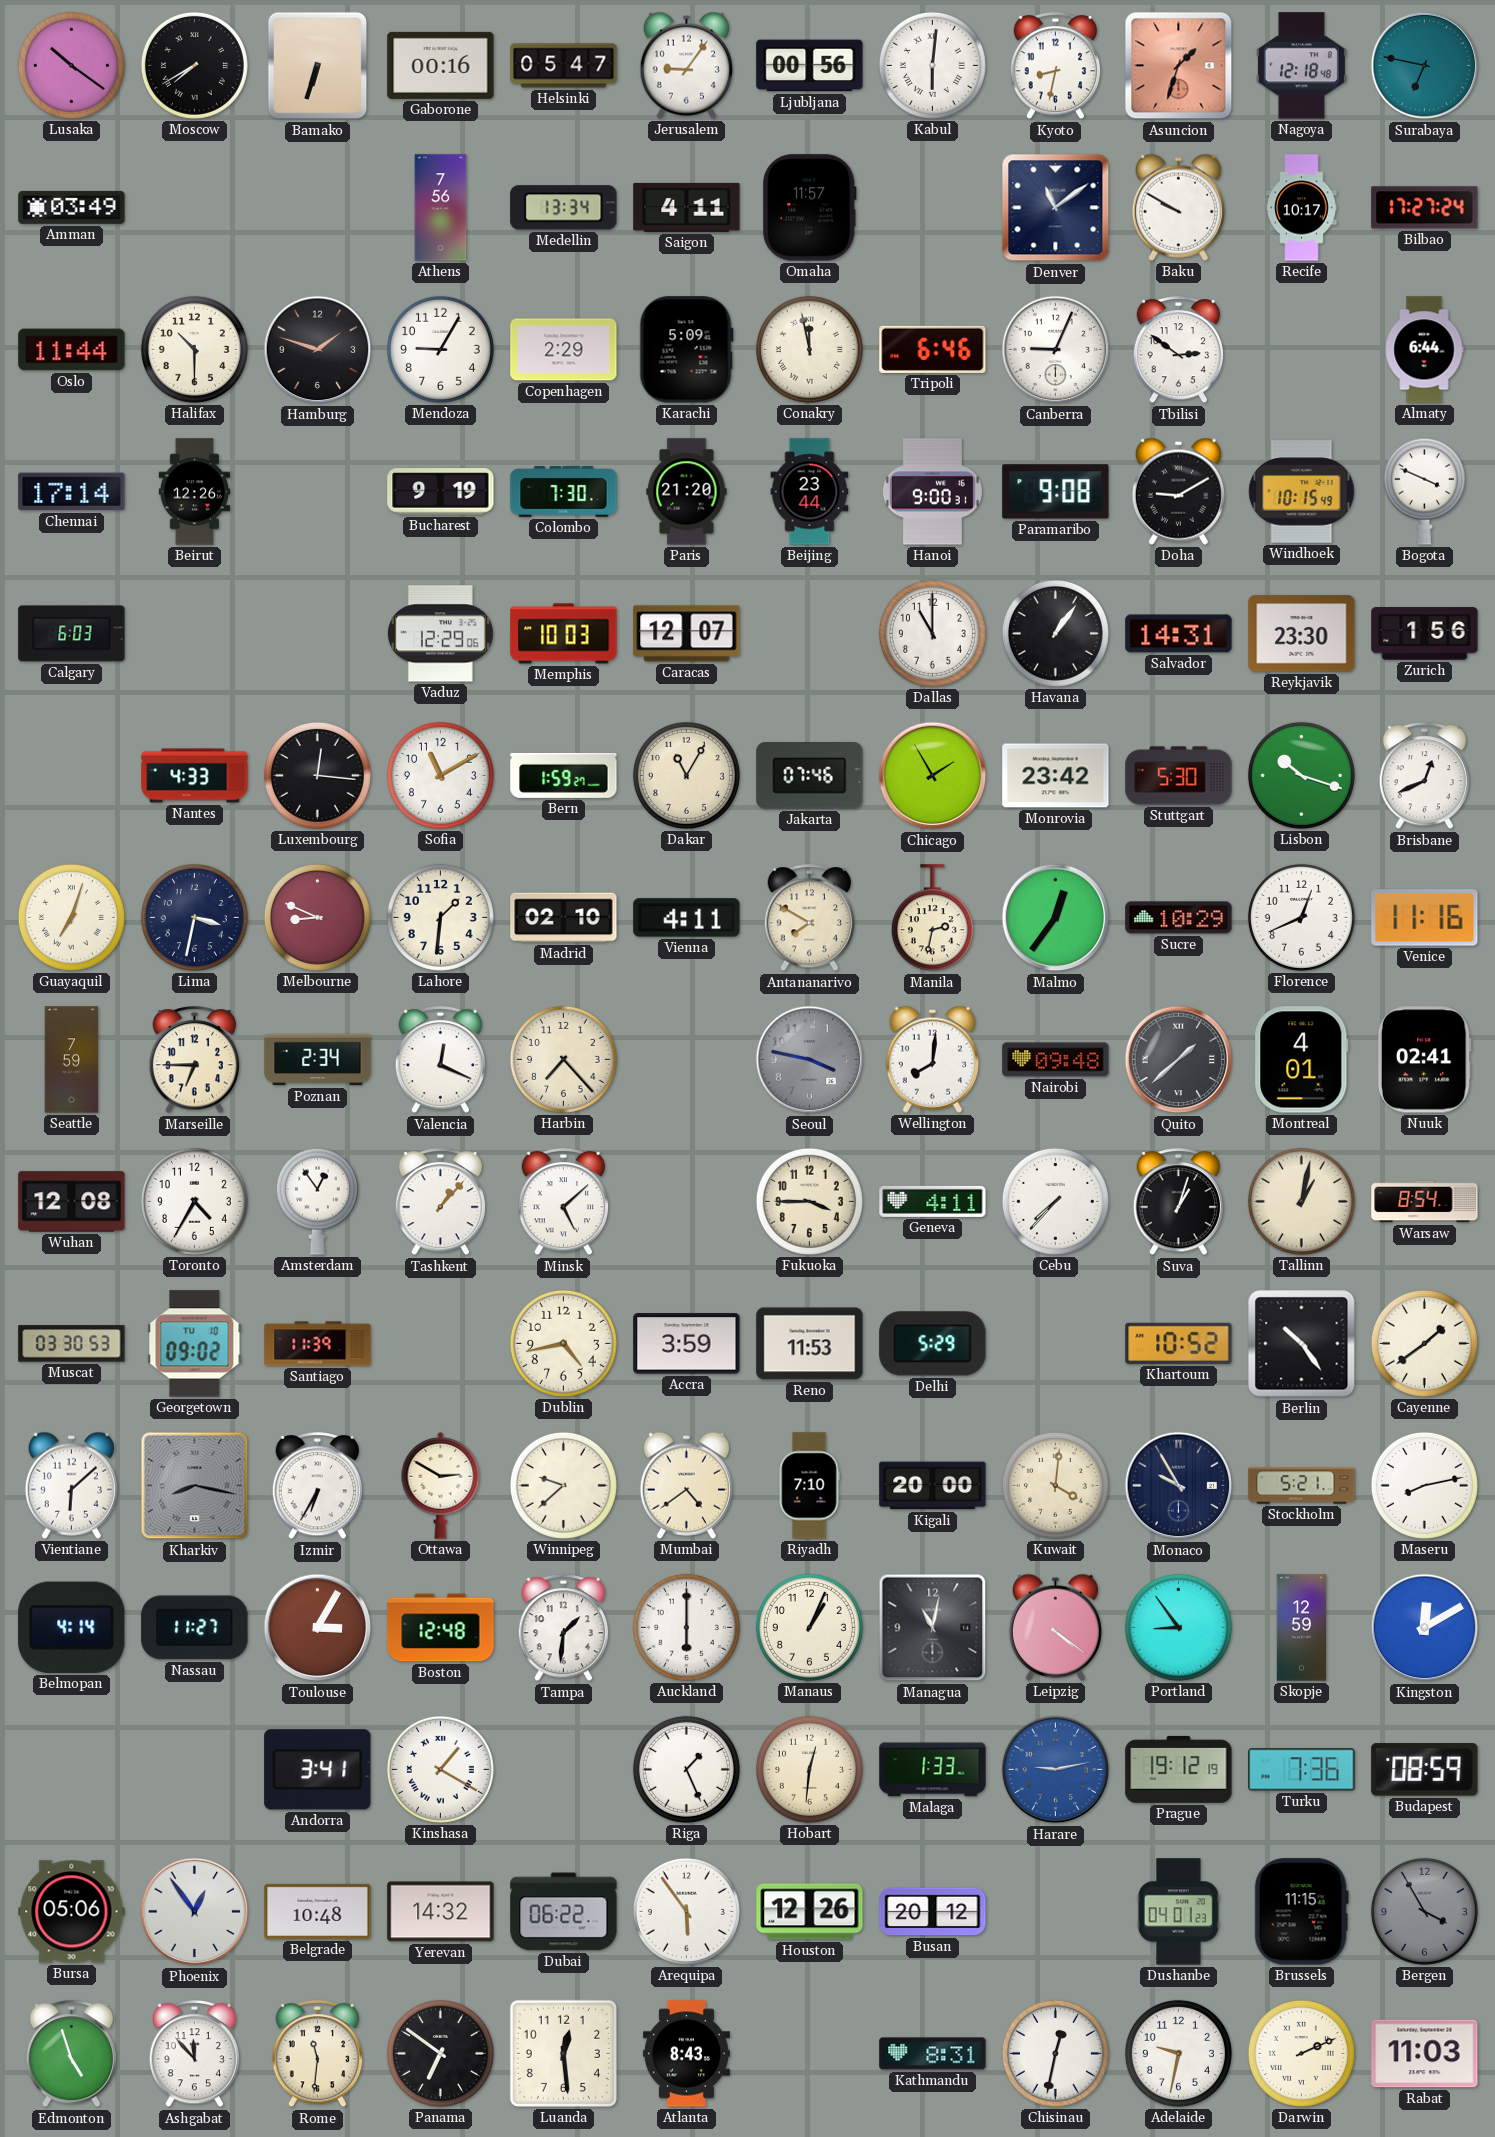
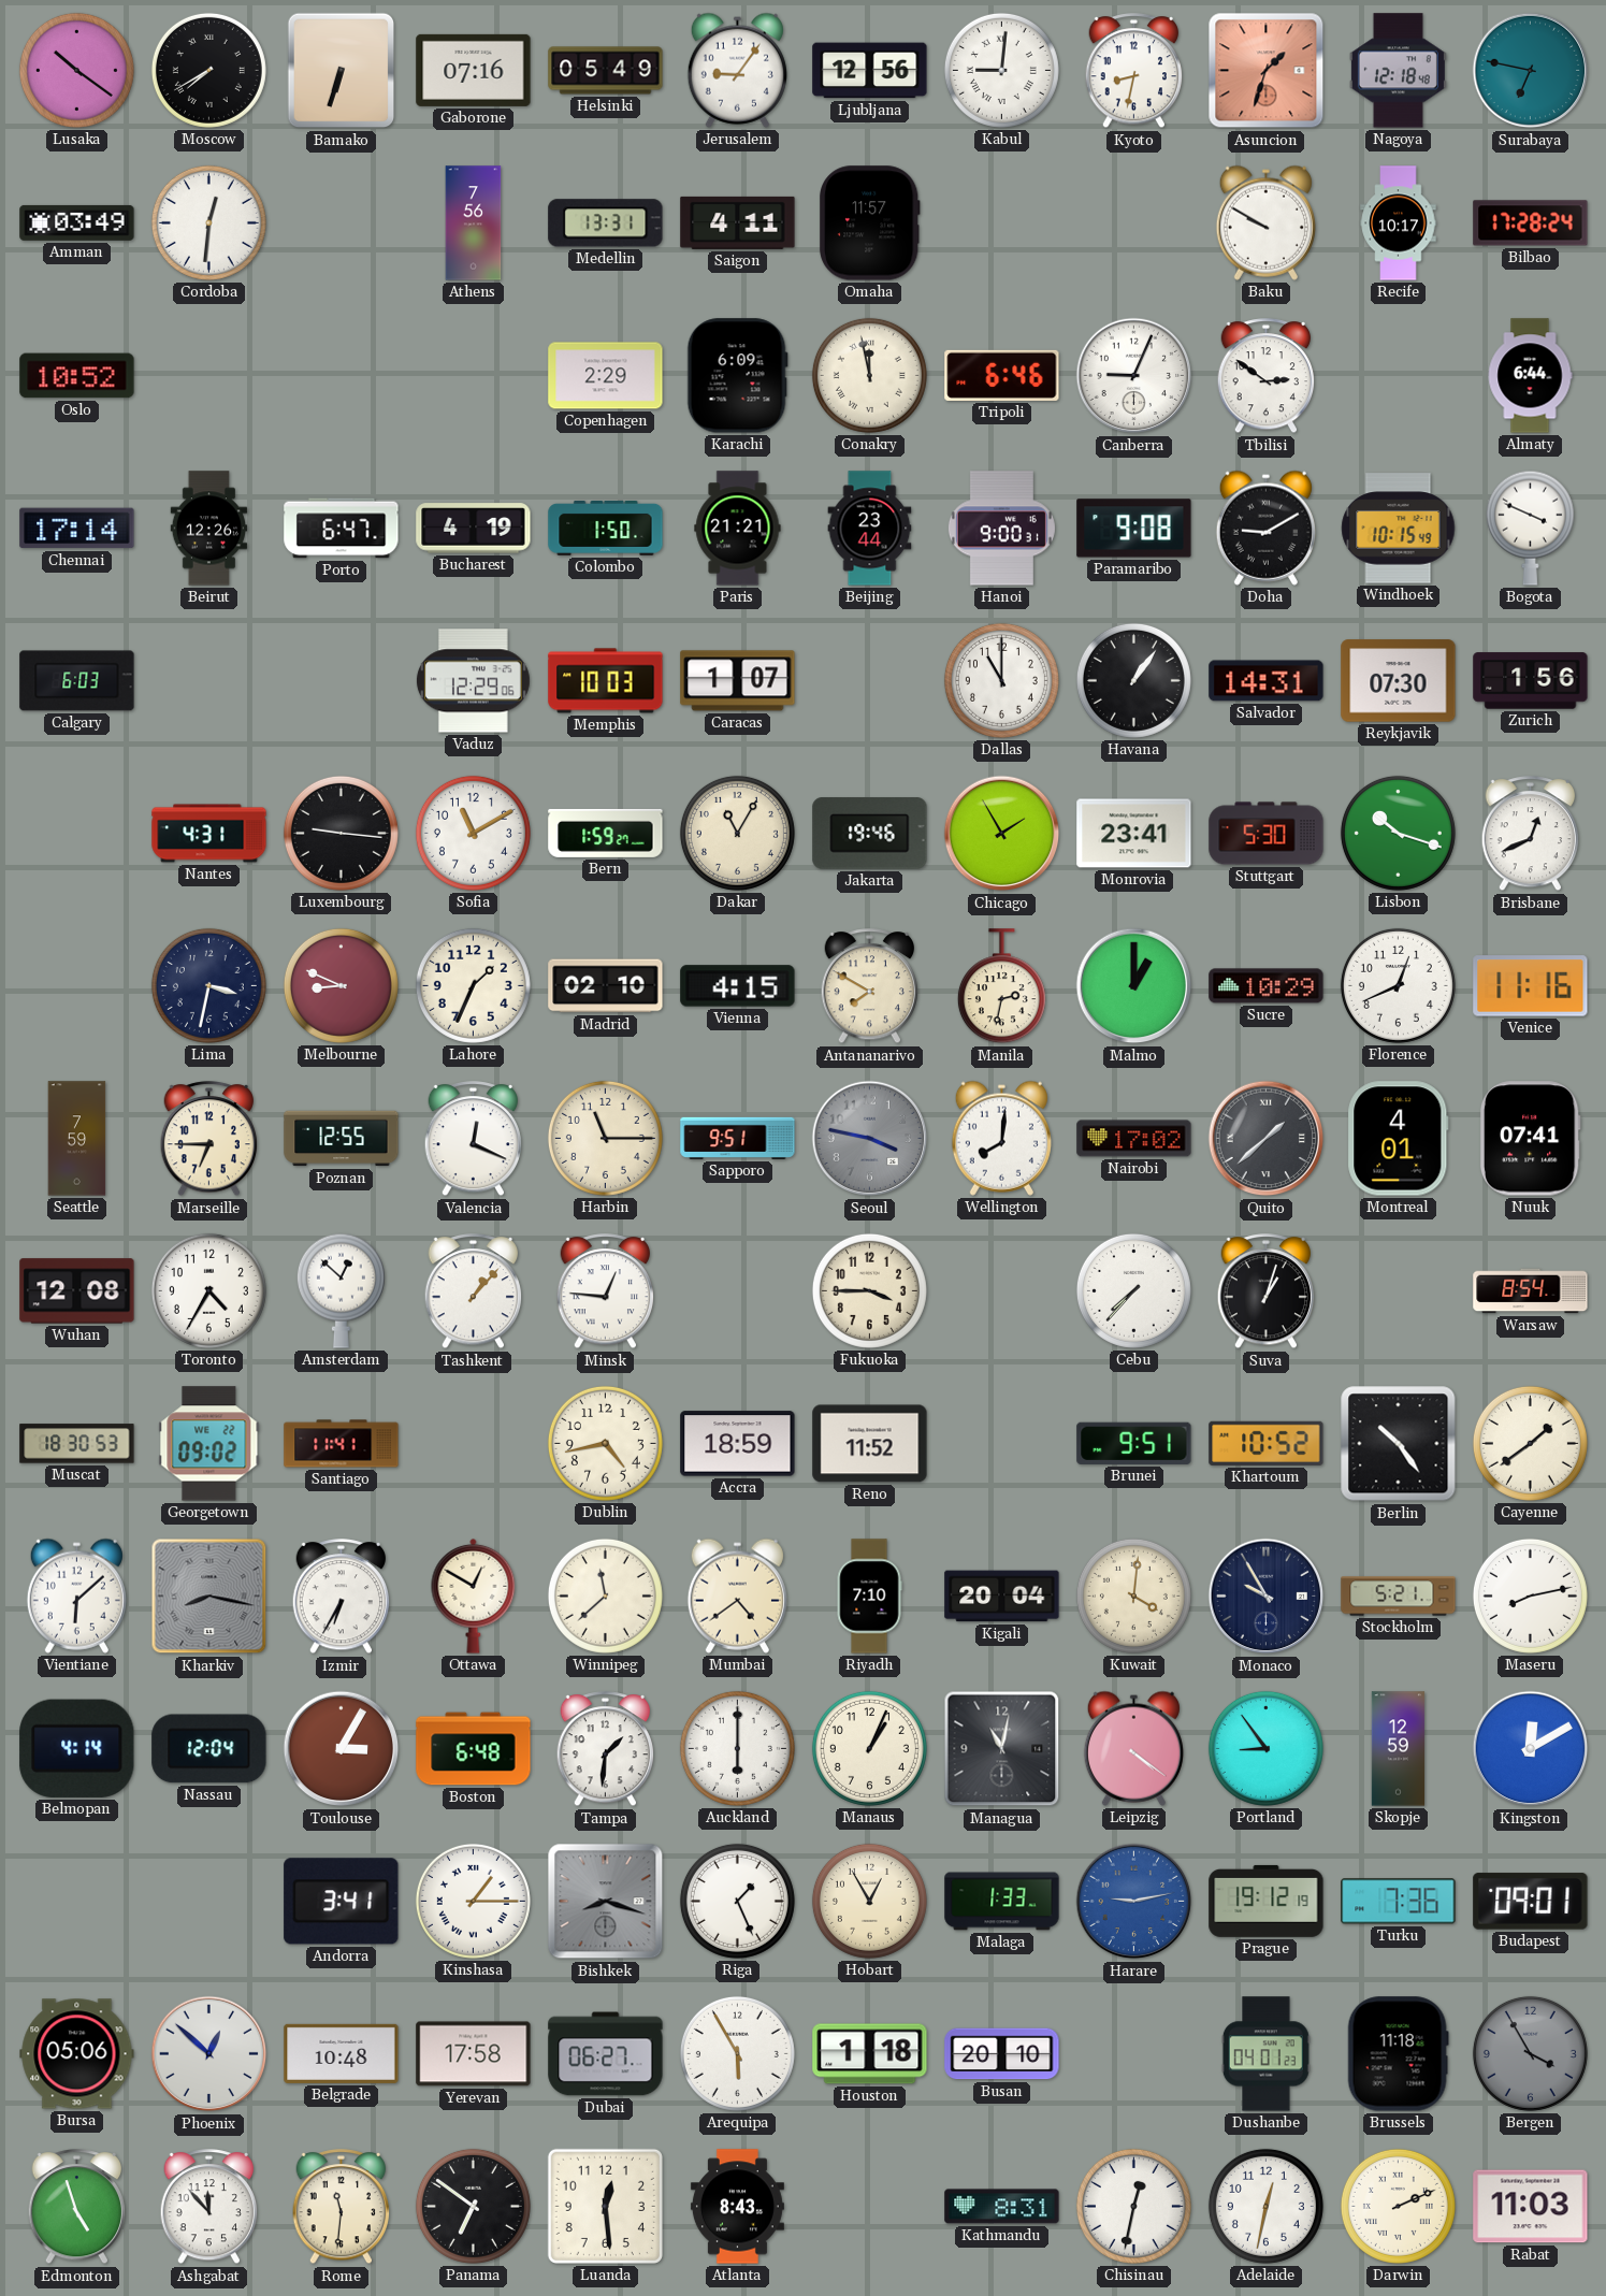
Gaborone: 00:16 -> 07:16 (474, 70)
Helsinki: 05:47 -> 05:49 (606, 71)
Ljubljana: 00:56 -> 12:56 (870, 71)
Kabul: 6:01 -> 9:01 (1001, 70)
Cordoba: none -> 12:31 (208, 222)
Medellin: 13:34 -> 13:31 (606, 223)
Denver: 11:09 -> none (1056, 208)
Bilbao: 17:27 -> 17:28 (1531, 223)
Oslo: 11:44 -> 10:52 (77, 376)
Halifax: 10:30 -> none (194, 349)
Hamburg: 1:48 -> none (318, 350)
Mendoza: 9:05 -> none (440, 349)
Karachi: 5:09 -> 6:09 (737, 376)
Porto: none -> 6:47 (342, 529)
Bucharest: 9:19 -> 4:19 (474, 529)
Colombo: 7:30 -> 1:50 (606, 529)
Paris: 21:20 -> 21:21 (738, 529)
Caracas: 12:07 -> 1:07 (738, 681)
Reykjavik: 23:30 -> 07:30 (1399, 681)
Nantes: 4:33 -> 4:31 (209, 834)
Luxembourg: 12:16 -> 9:16 (341, 833)
Jakarta: 07:46 -> 19:46 (870, 834)
Monrovia: 23:42 -> 23:41 (1134, 834)
Guayaquil: 7:03 -> none (71, 917)
Lahore: 1:31 -> 1:34 (473, 985)
Vienna: 4:11 -> 4:15 (738, 986)
Malmo: 12:36 -> 1:00 (1134, 986)
Poznan: 2:34 -> 12:55 (342, 1139)
Harbin: 7:23 -> 11:15 (605, 1138)
Sapporo: none -> 9:51 (738, 1138)
Nairobi: 09:48 -> 17:02 (1134, 1139)
Nuuk: 02:41 -> 07:41 (1530, 1139)
Amsterdam: 12:54 -> 12:52 (341, 1290)
Minsk: 5:08 -> 12:46 (606, 1291)
Geneva: 4:11 -> none (933, 1201)
Tallinn: 1:02 -> none (1301, 1201)
Muscat: 03:30 -> 18:30 (77, 1444)
Georgetown date: TU 10 -> WE 22 (209, 1444)
Santiago: 11:39 -> 11:41 (342, 1444)
Accra: 3:59 -> 18:59 (738, 1444)
Reno: 11:53 -> 11:52 (870, 1444)
Delhi: 5:29 -> none (933, 1344)
Brunei: none -> 9:51 (1134, 1443)
Ottawa: 2:50 -> 12:50 (474, 1595)
Winnipeg: 9:38 -> 11:38 (605, 1595)
Kigali: 20:00 -> 20:04 (1002, 1597)
Nassau: 11:27 -> 12:04 (209, 1749)
Boston: 12:48 -> 6:48 (474, 1749)
Kinshasa: 1:20 -> 1:15 (473, 1901)
Bishkek: none -> 8:18 (606, 1902)
Hobart: 12:31 -> 12:55 (869, 1901)
Budapest: 08:59 -> 09:01 (1531, 1902)
Phoenix: 12:54 -> 12:52 (209, 2054)
Yerevan: 14:32 -> 17:58 (474, 2054)
Dubai: 06:22 -> 06:27 (606, 2054)
Arequipa: 5:54 -> 5:55 (737, 2053)
Houston: 12:26 -> 1:18 (870, 2054)
Busan: 20:12 -> 20:10 (1002, 2054)
Brussels: 11:15 -> 11:18 (1398, 2054)
Adelaide: 9:32 -> 12:32 (1265, 2206)
